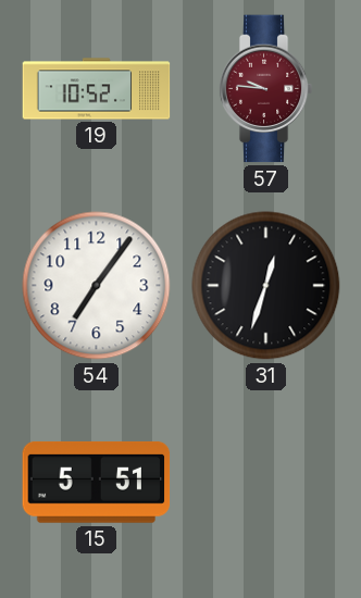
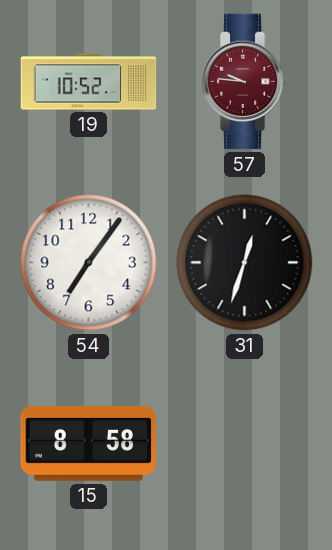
15: 5:51 -> 8:58 (89, 443)
